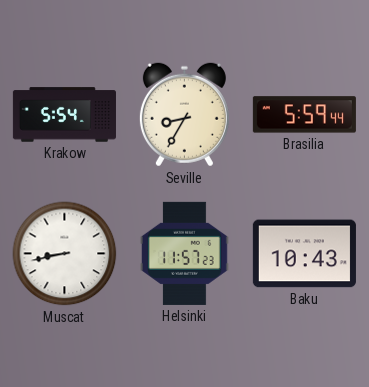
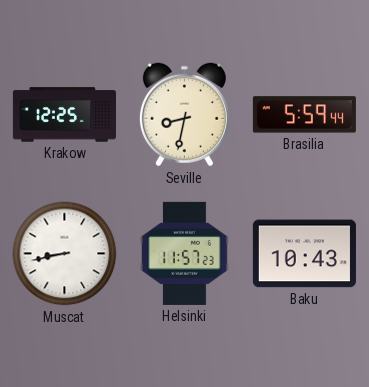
Krakow: 5:54 -> 12:25 (64, 115)
Seville: 8:35 -> 8:32 (184, 115)
